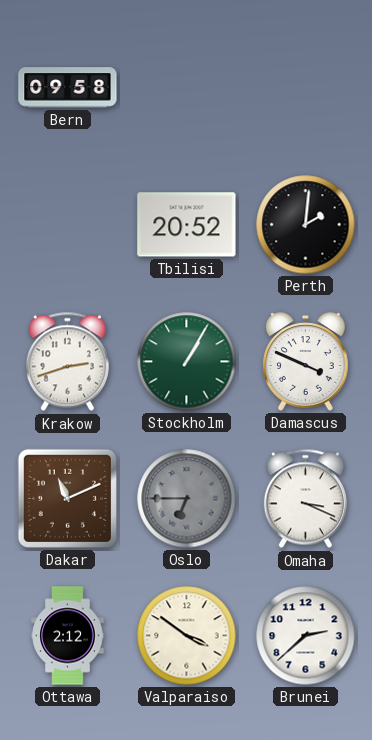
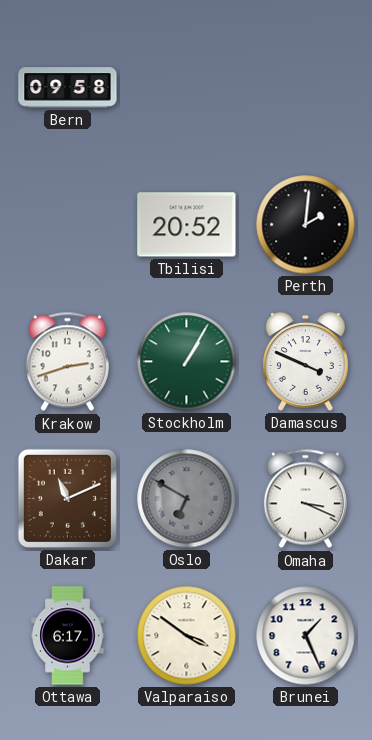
Oslo: 6:45 -> 6:50 (187, 499)
Ottawa: 2:12 -> 6:17 (68, 636)
Brunei: 2:38 -> 1:26 (306, 636)
